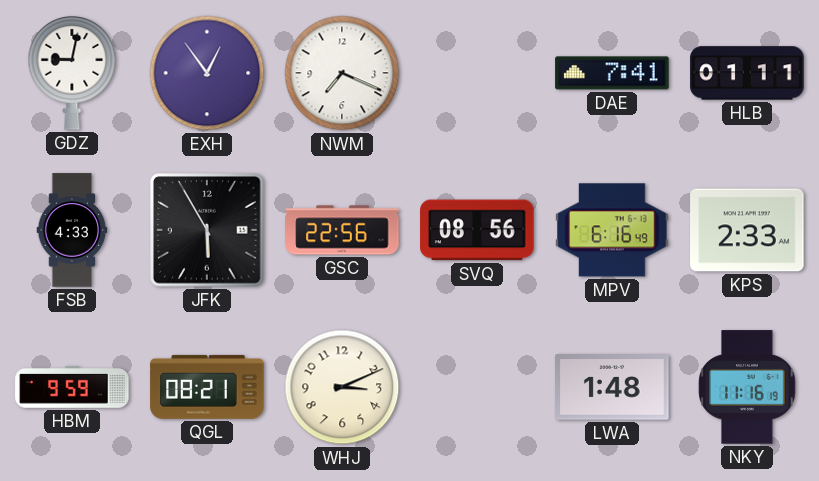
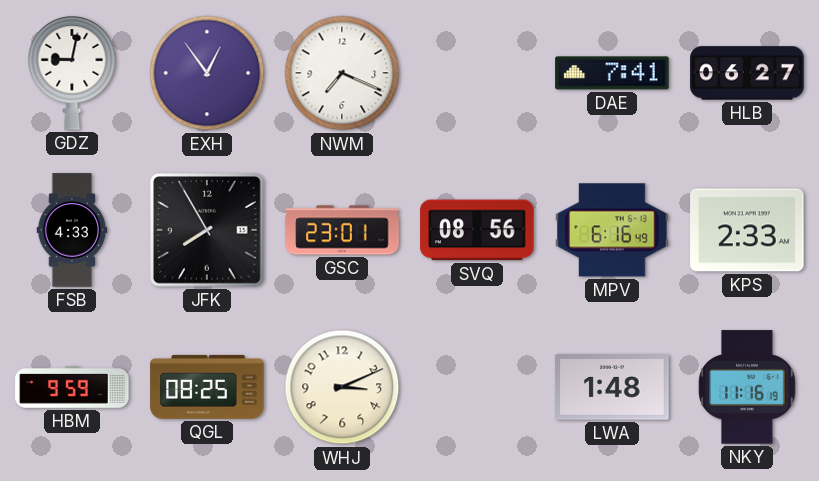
HLB: 01:11 -> 06:27 (747, 73)
JFK: 5:55 -> 7:55 (207, 230)
GSC: 22:56 -> 23:01 (342, 230)
QGL: 08:21 -> 08:25 (207, 387)
